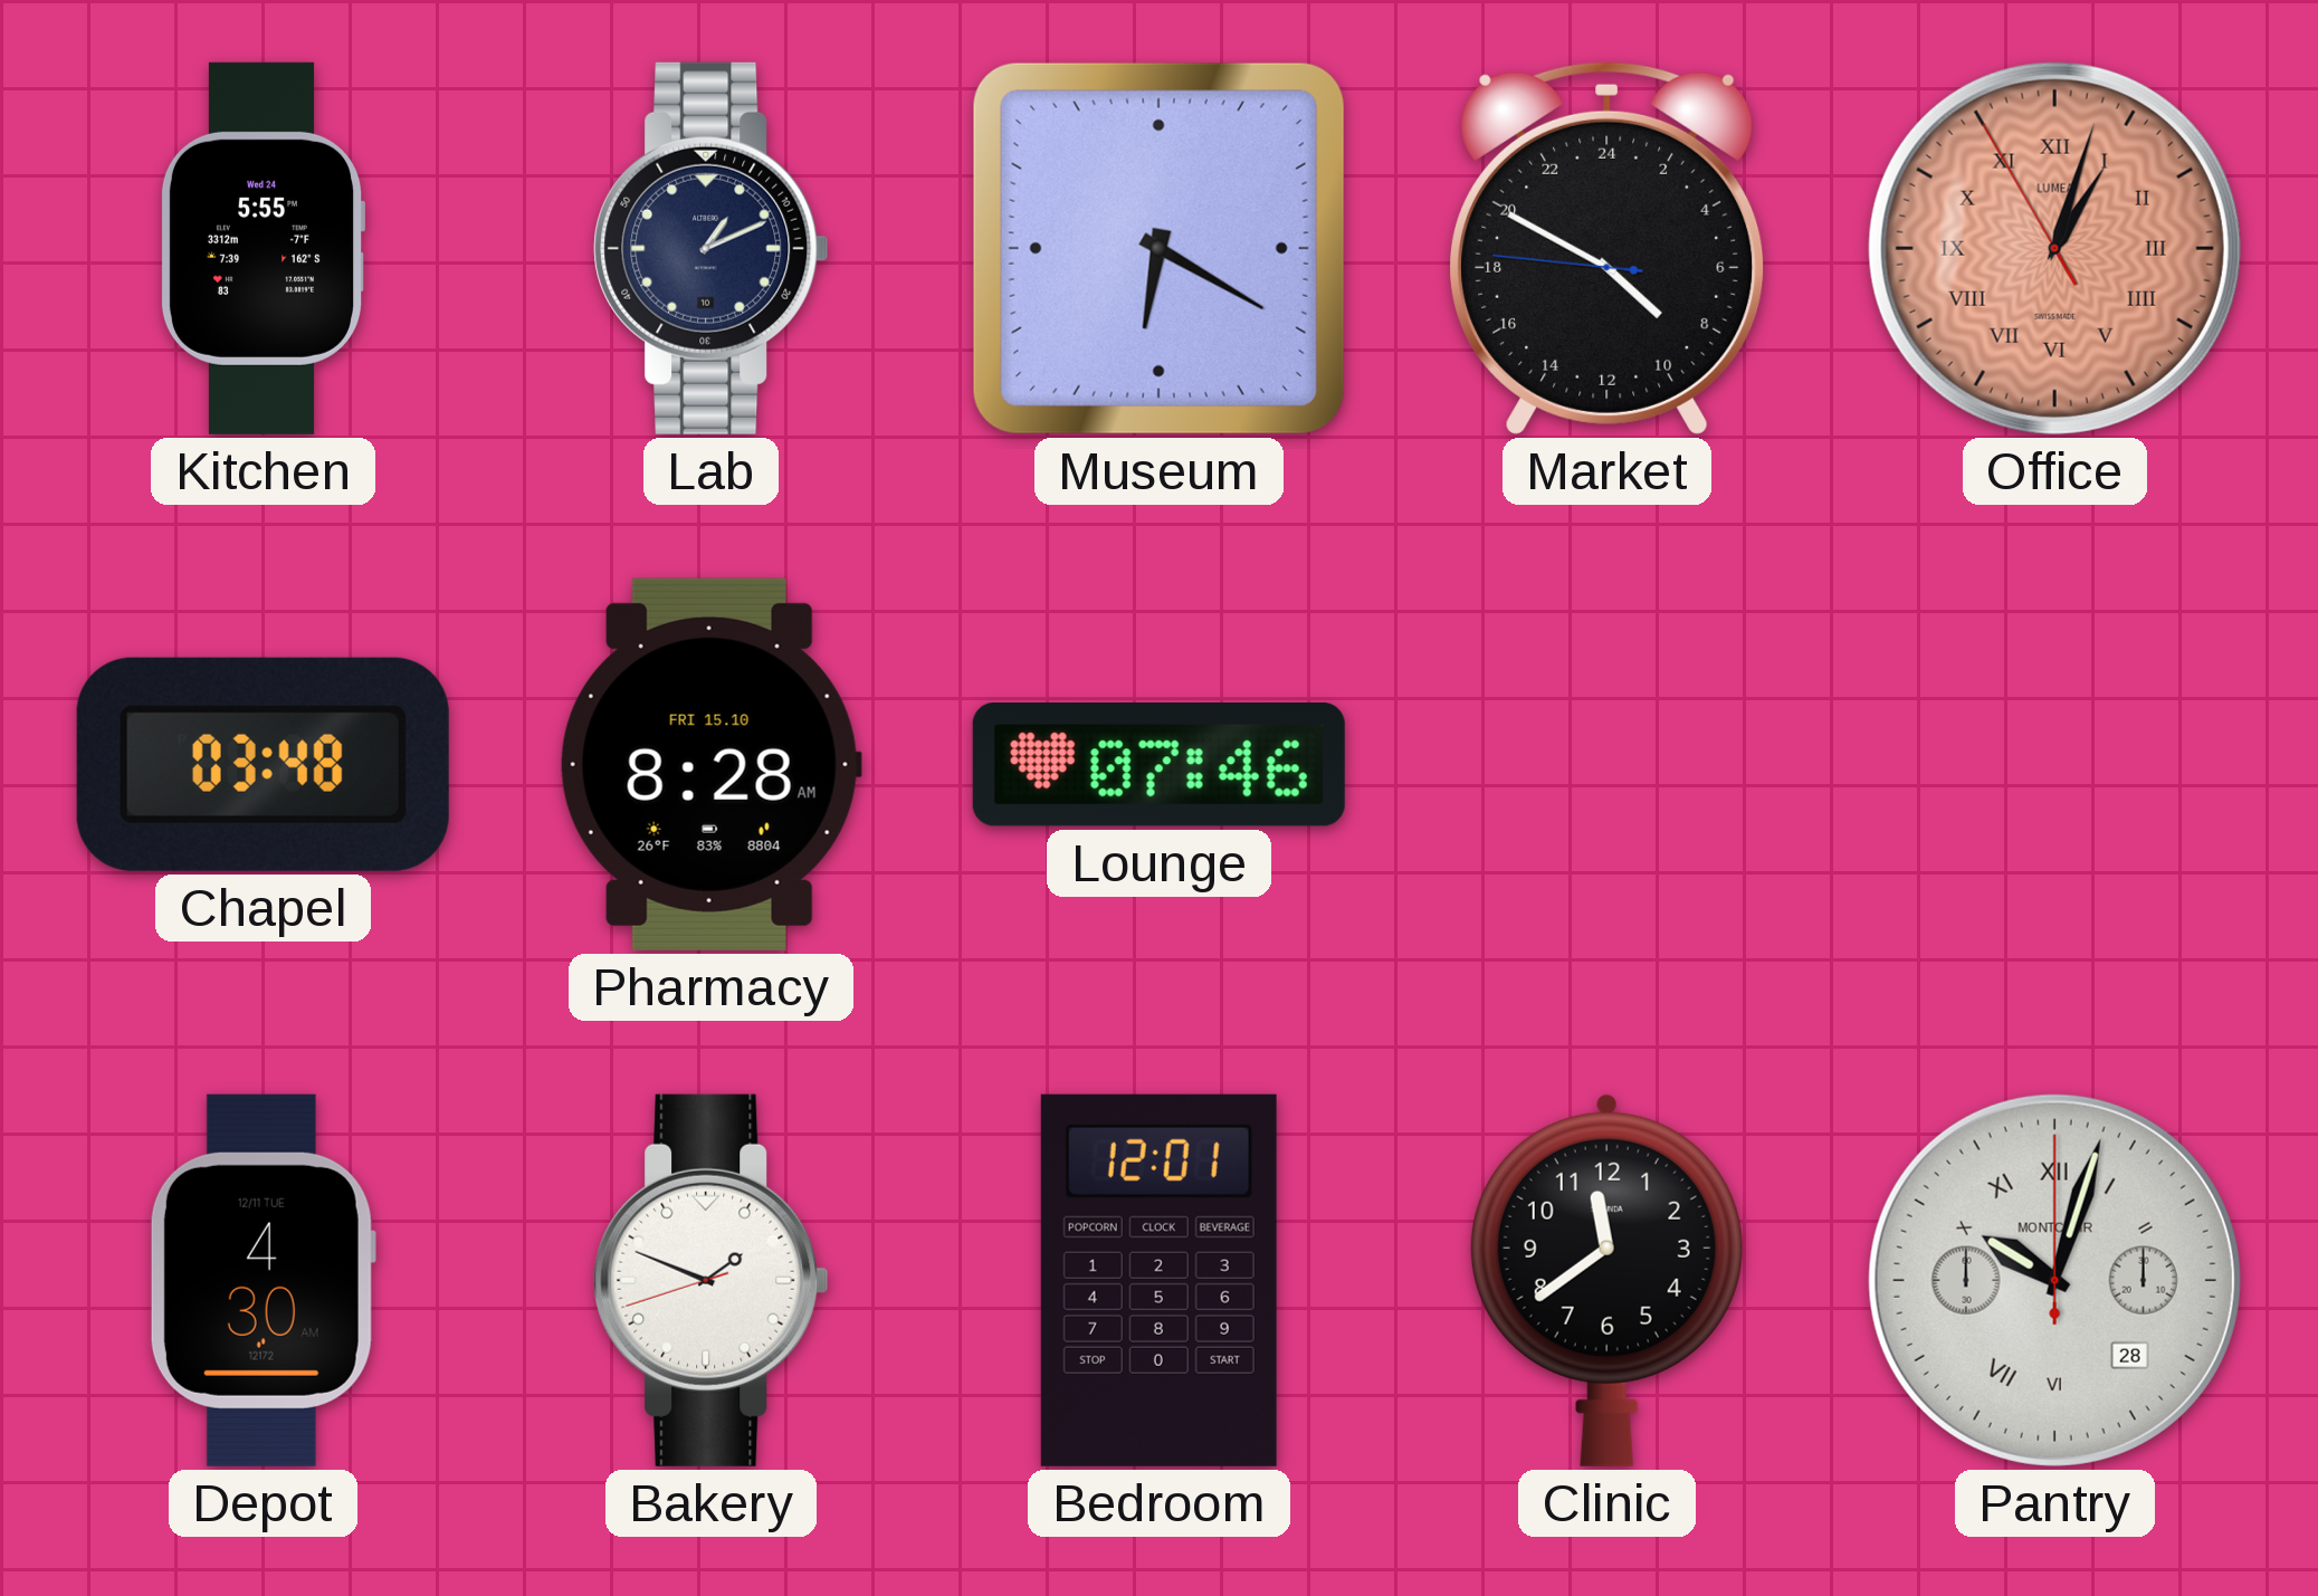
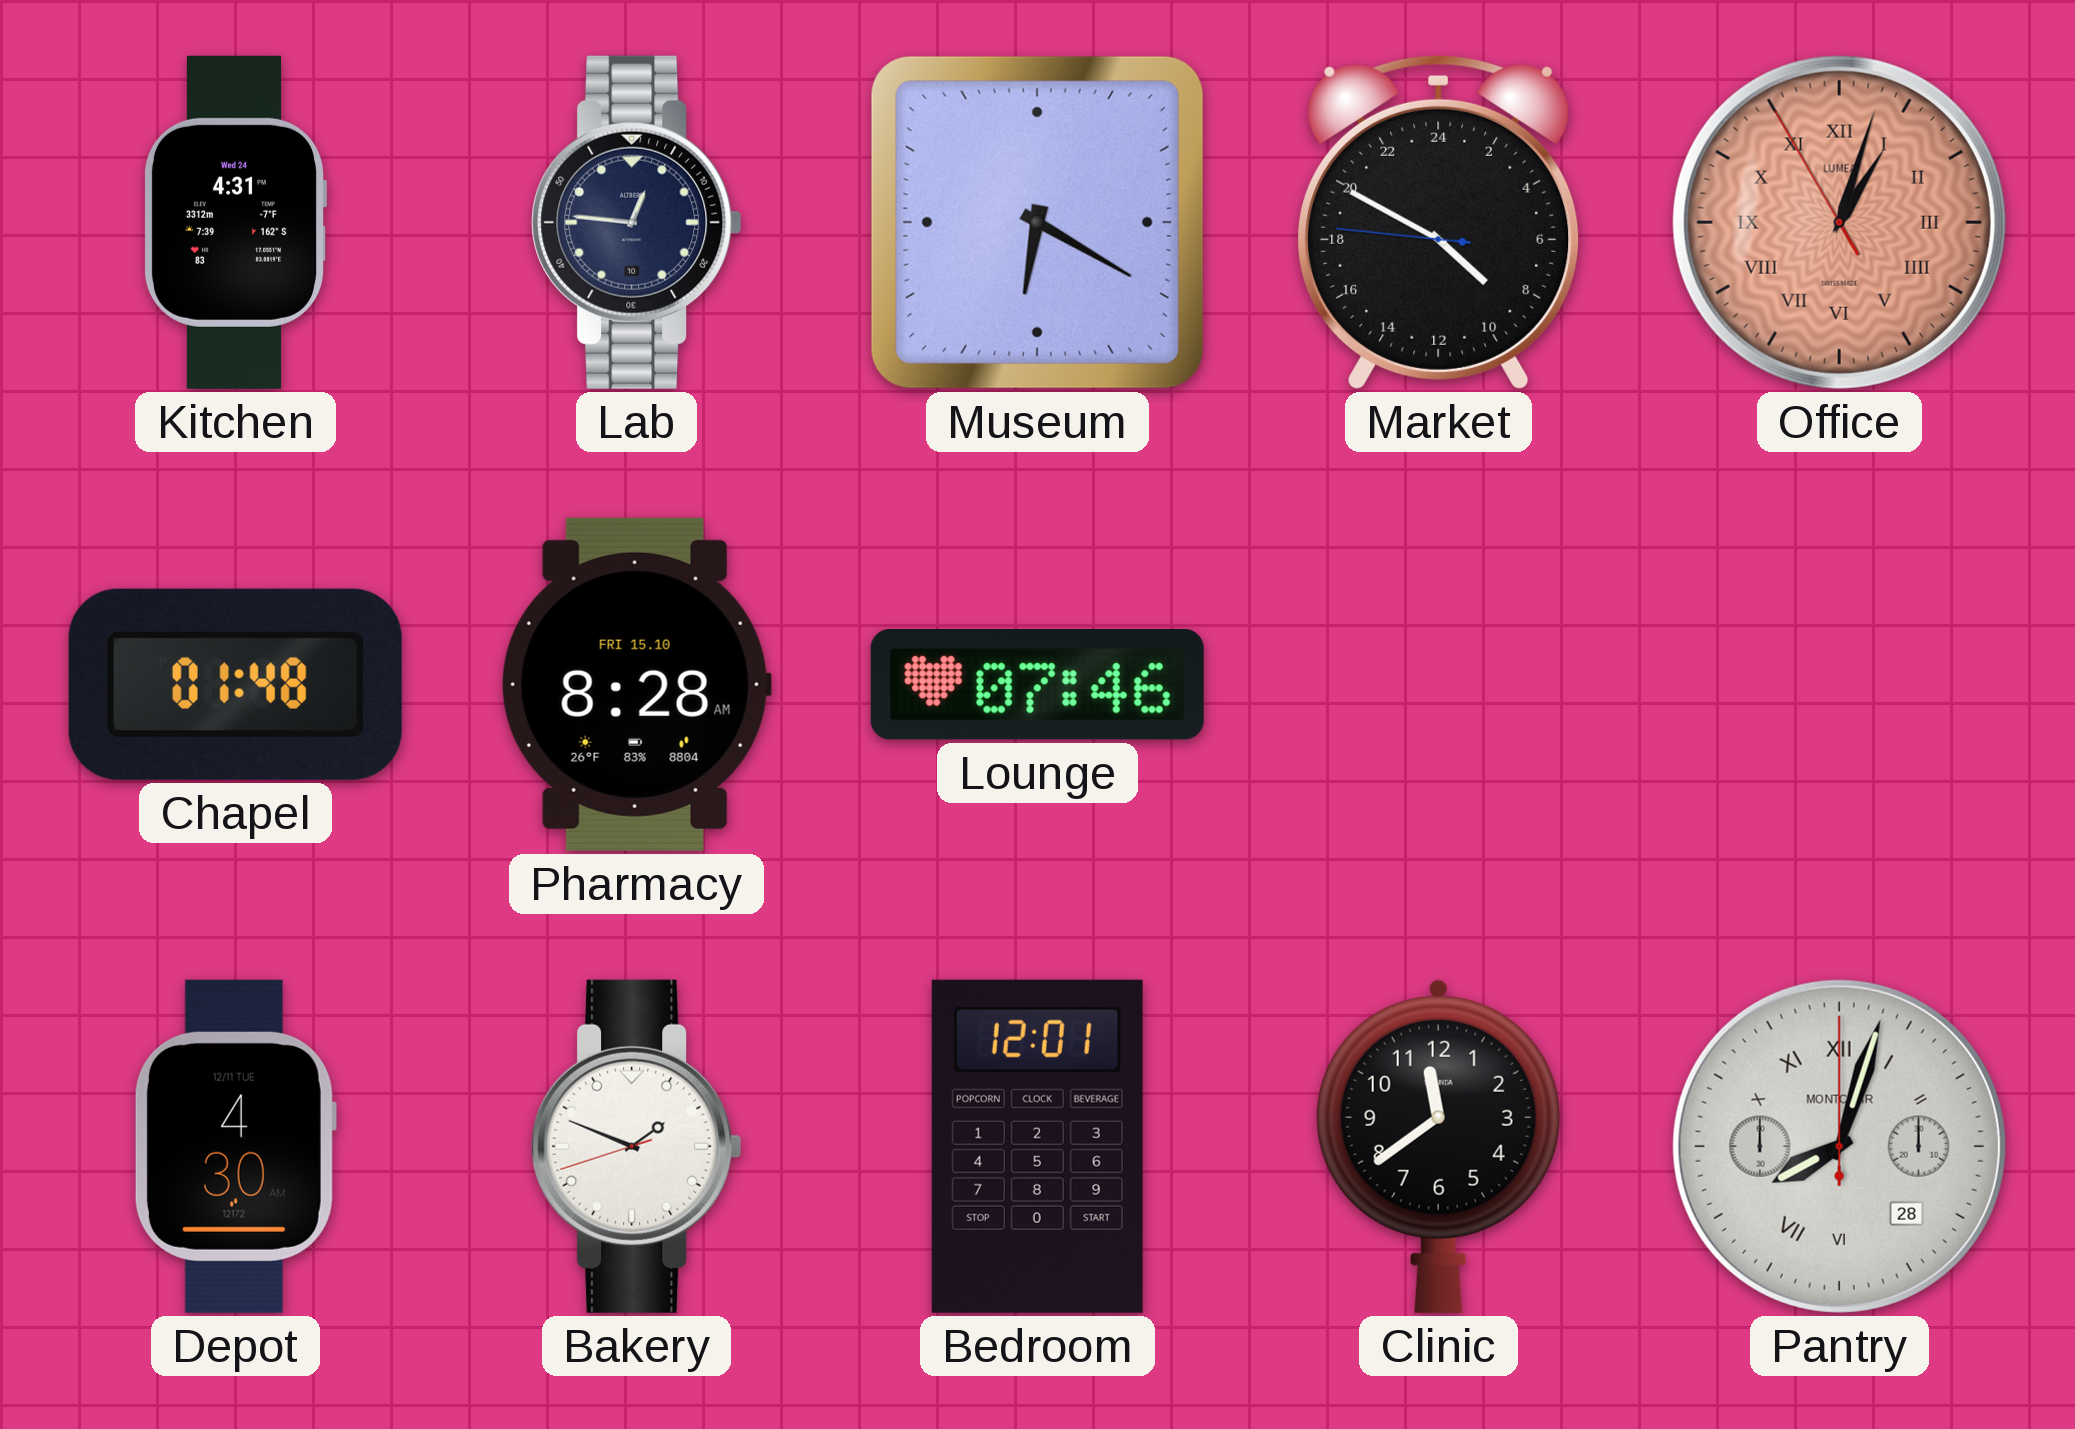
Kitchen: 5:55 -> 4:31 (235, 222)
Lab: 1:11 -> 12:46 (637, 222)
Chapel: 03:48 -> 01:48 (235, 684)
Pantry: 10:03 -> 8:03 (1839, 1146)
